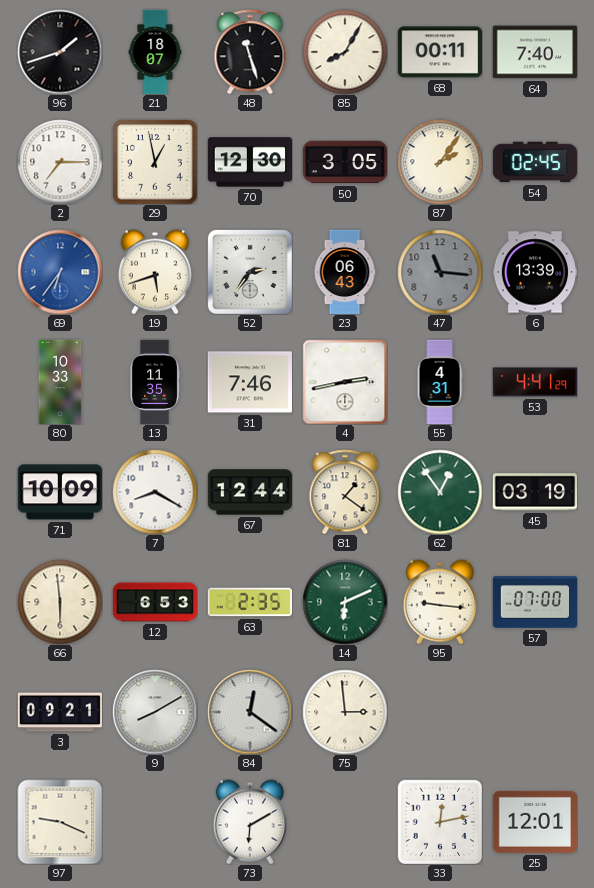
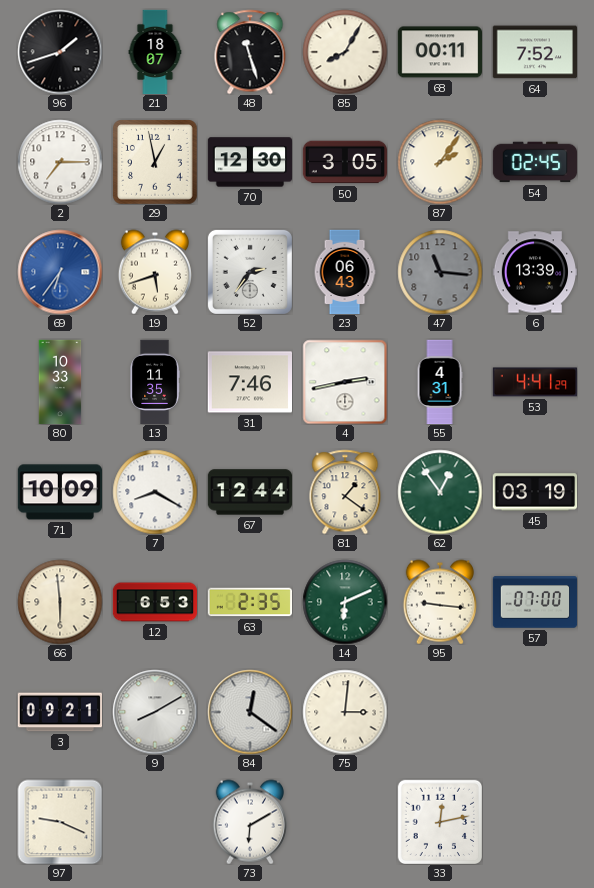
64: 7:40 -> 7:52 (534, 52)
75: 2:59 -> 3:01 (345, 712)
25: 12:01 -> none (534, 822)
